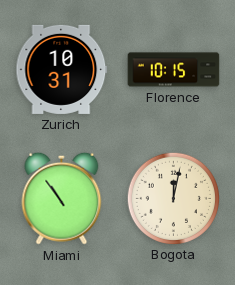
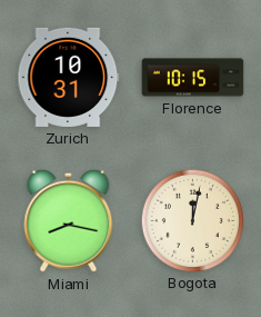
Miami: 10:54 -> 8:17 (69, 220)
